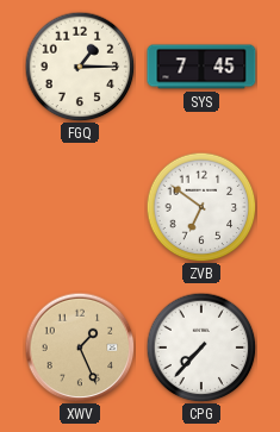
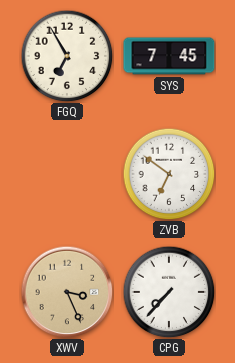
FGQ: 1:15 -> 6:55 (67, 56)
XWV: 1:26 -> 3:26 (67, 292)
